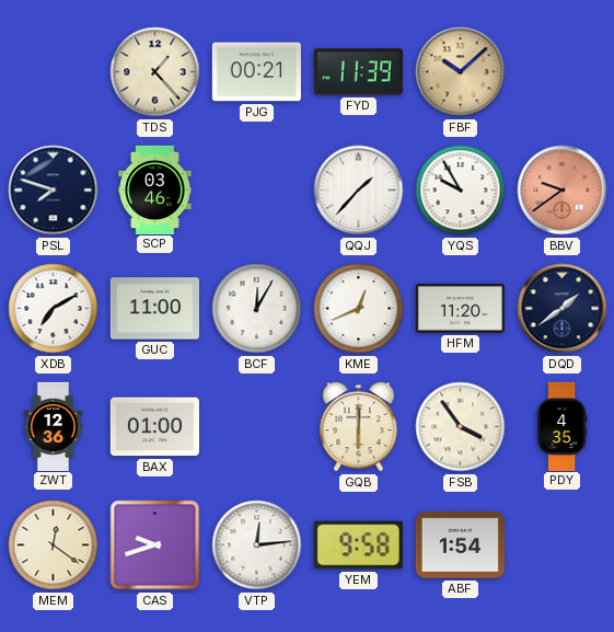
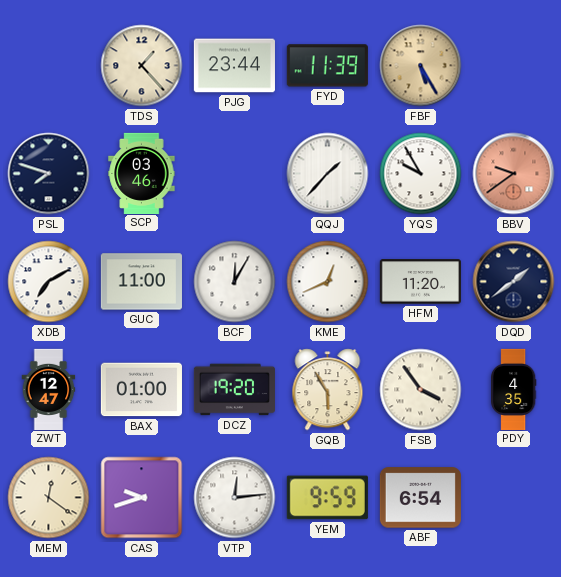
PJG: 00:21 -> 23:44 (234, 66)
FBF: 10:08 -> 5:25 (421, 66)
ZWT: 12:36 -> 12:47 (49, 389)
DCZ: none -> 19:20 (234, 390)
GQB: 6:00 -> 5:55 (328, 390)
YEM: 9:58 -> 9:59 (327, 498)
ABF: 1:54 -> 6:54 (420, 498)
